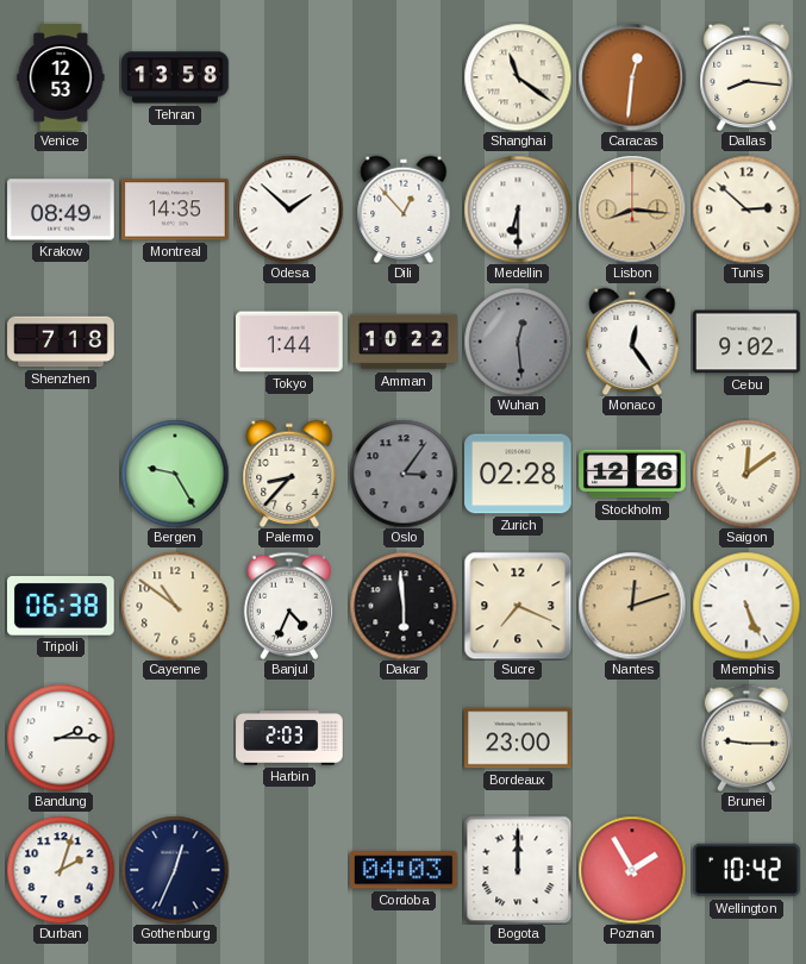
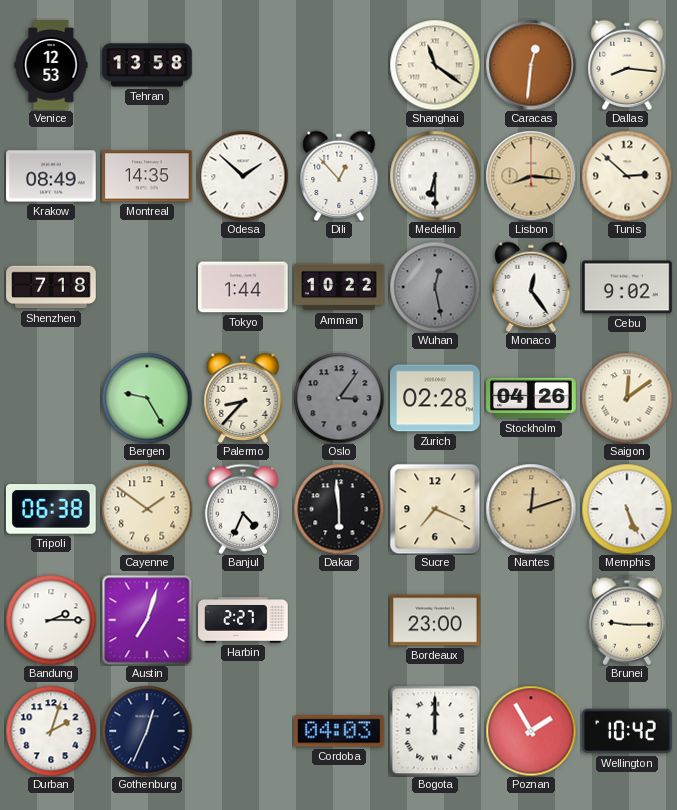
Wuhan: 12:29 -> 12:28 (435, 287)
Stockholm: 12:26 -> 04:26 (531, 398)
Cayenne: 10:51 -> 1:51 (147, 509)
Austin: none -> 7:03 (147, 620)
Harbin: 2:03 -> 2:27 (243, 620)
